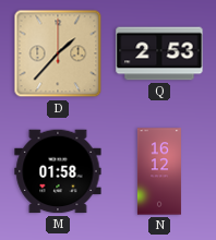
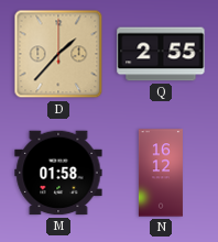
Q: 2:53 -> 2:55 (161, 54)
